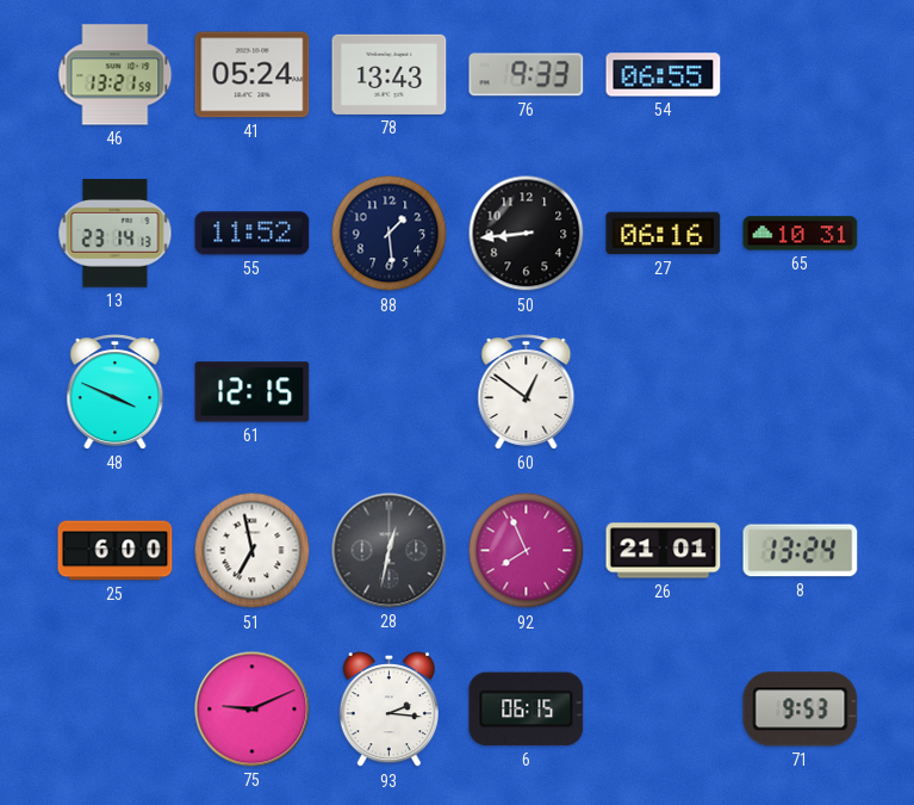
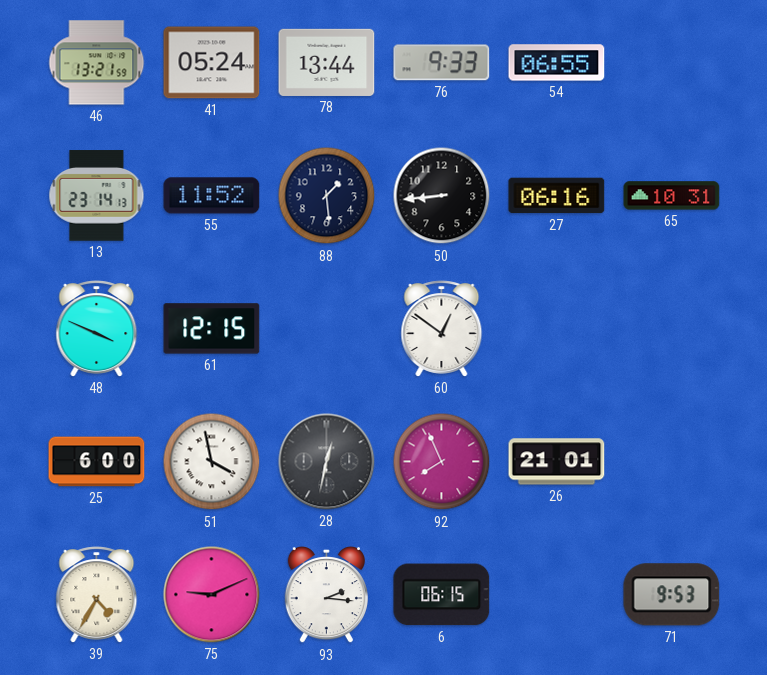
78: 13:43 -> 13:44 (327, 62)
51: 6:58 -> 3:58 (212, 462)
8: 13:24 -> none (801, 551)
39: none -> 4:35 (97, 595)
